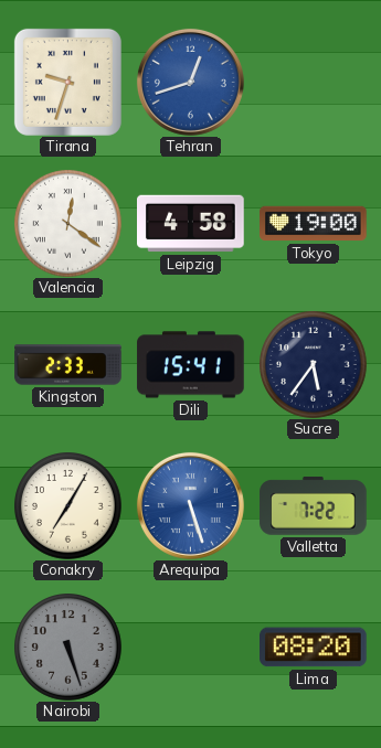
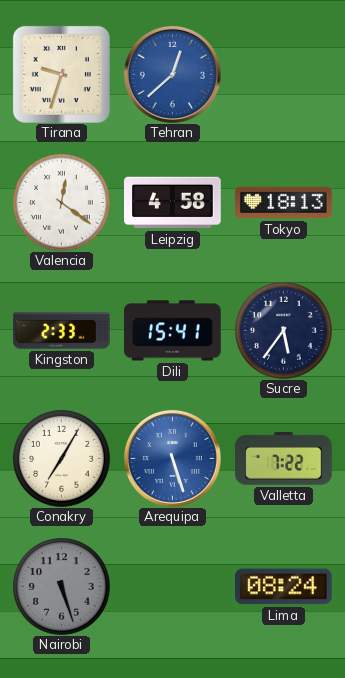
Tehran: 12:42 -> 12:38 (172, 74)
Tokyo: 19:00 -> 18:13 (284, 203)
Lima: 08:20 -> 08:24 (284, 587)
